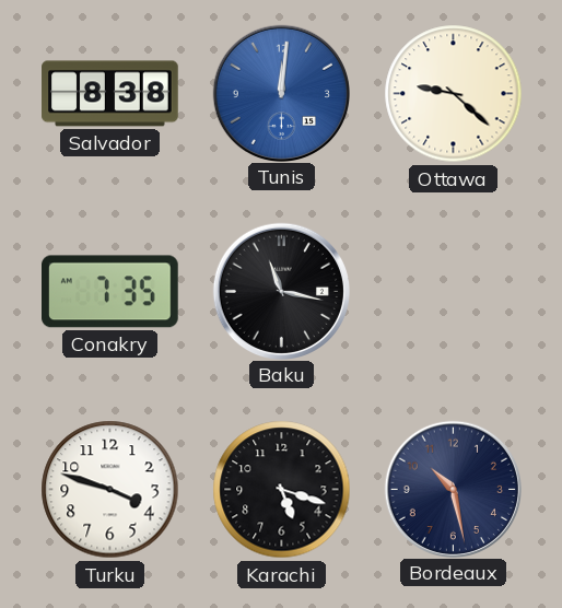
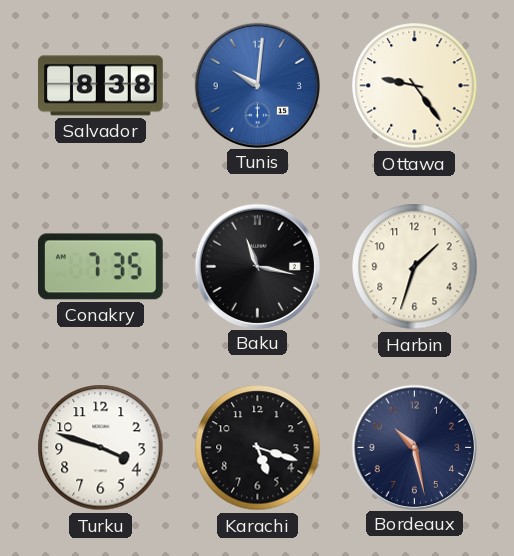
Tunis: 12:01 -> 10:01 (257, 85)
Ottawa: 9:22 -> 9:24 (415, 86)
Harbin: none -> 1:33 (415, 267)
